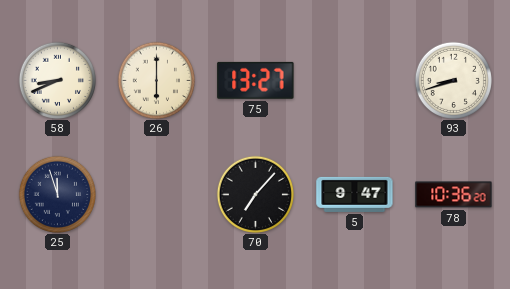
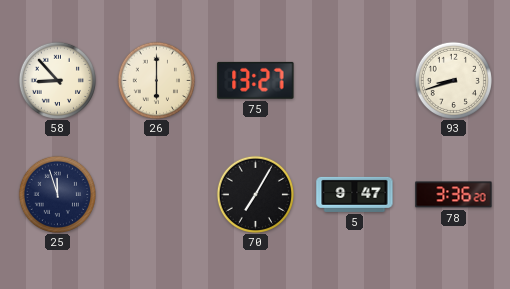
58: 8:41 -> 8:53 (57, 80)
70: 7:07 -> 7:05 (255, 194)
78: 10:36 -> 3:36 (454, 195)
